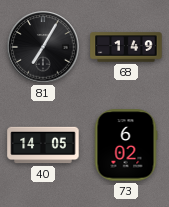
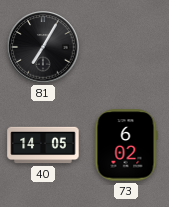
68: 1:49 -> none (126, 47)
